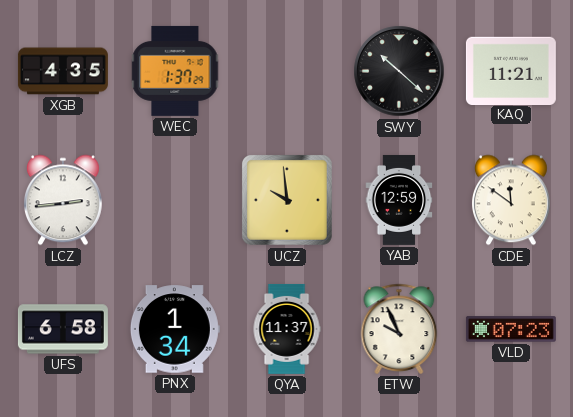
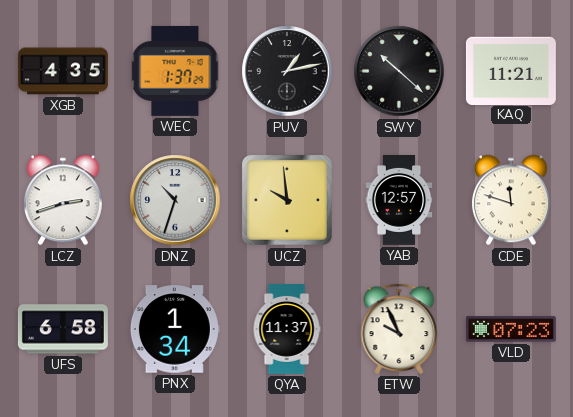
PUV: none -> 1:13 (287, 71)
LCZ: 2:44 -> 2:42 (63, 200)
DNZ: none -> 10:33 (175, 200)
YAB: 12:59 -> 12:57 (399, 200)
CDE: 11:51 -> 11:48 (511, 200)
